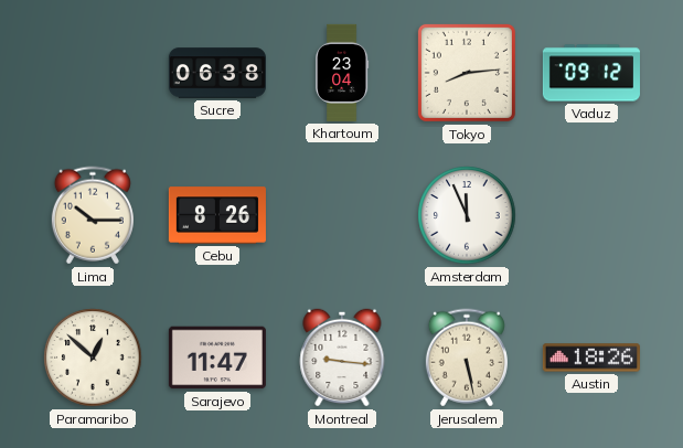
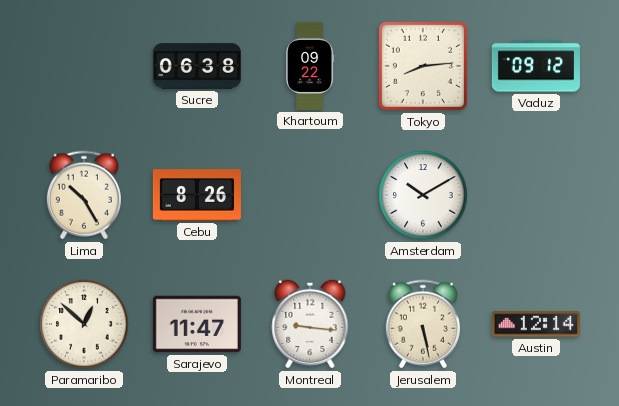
Khartoum: 23:04 -> 09:22 (311, 66)
Lima: 10:15 -> 10:25 (84, 195)
Amsterdam: 11:56 -> 10:10 (423, 195)
Austin: 18:26 -> 12:14 (536, 324)
